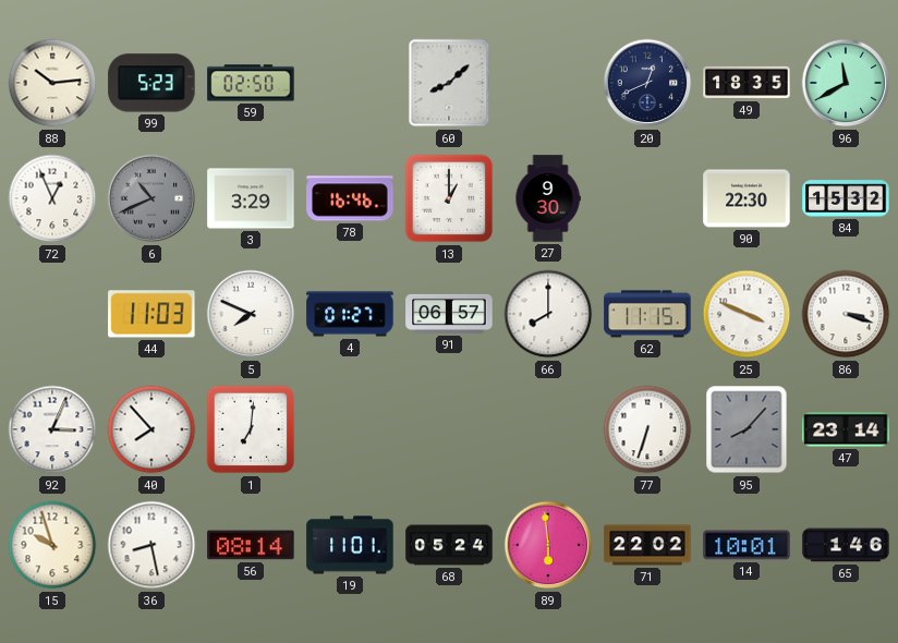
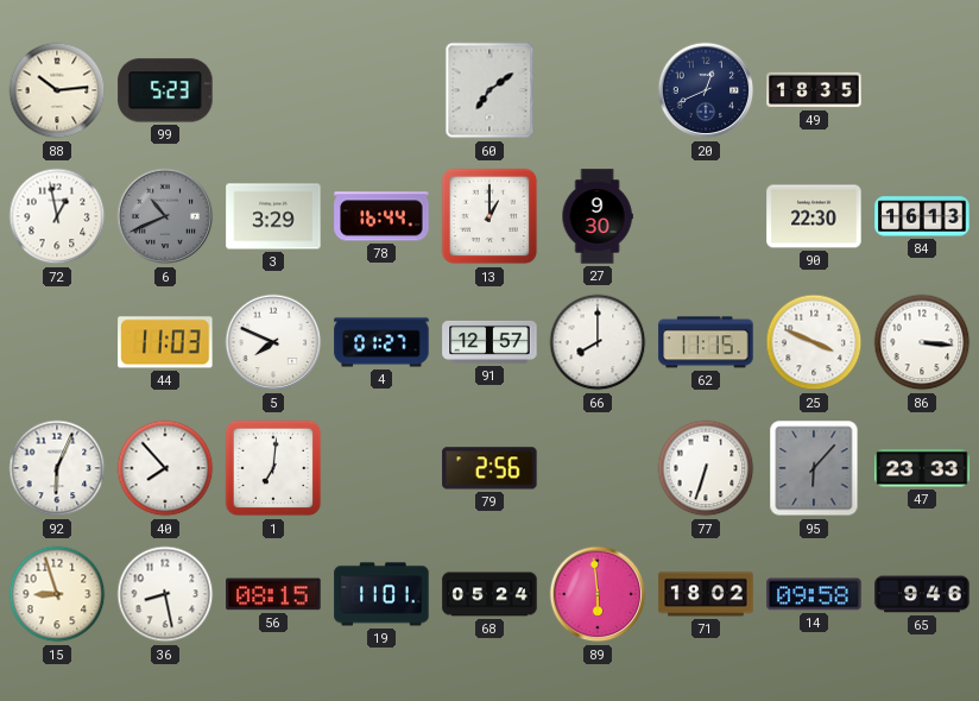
59: 02:50 -> none (251, 83)
60: 8:08 -> 7:09 (489, 90)
96: 11:40 -> none (846, 83)
72: 12:56 -> 12:58 (57, 216)
78: 16:46 -> 16:44 (381, 216)
84: 15:32 -> 16:13 (922, 216)
91: 06:57 -> 12:57 (489, 342)
86: 3:18 -> 3:16 (922, 342)
92: 3:04 -> 6:04 (57, 468)
79: none -> 2:56 (489, 468)
95: 8:07 -> 6:07 (814, 468)
47: 23:14 -> 23:33 (922, 468)
15: 9:57 -> 8:57 (57, 594)
56: 08:14 -> 08:15 (273, 594)
71: 22:02 -> 18:02 (706, 594)
14: 10:01 -> 09:58 (814, 594)
65: 1:46 -> 9:46 (922, 594)
